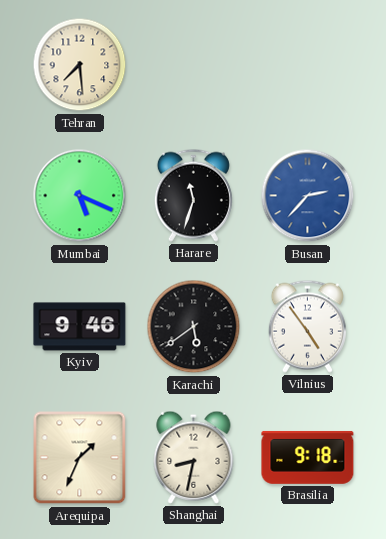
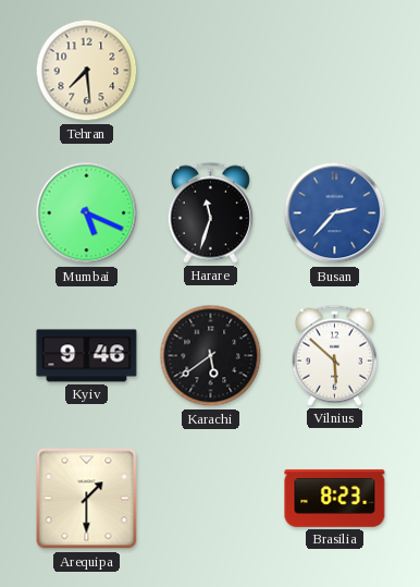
Vilnius: 4:54 -> 5:52 (334, 355)
Arequipa: 1:34 -> 1:30 (87, 499)
Shanghai: 8:32 -> none (194, 457)
Brasilia: 9:18 -> 8:23 (335, 499)
